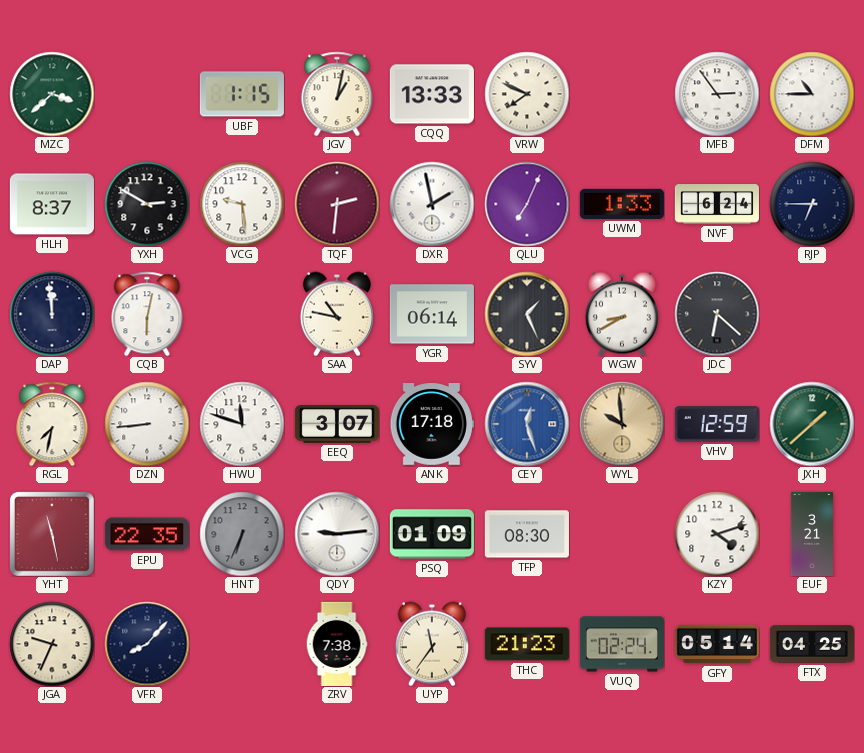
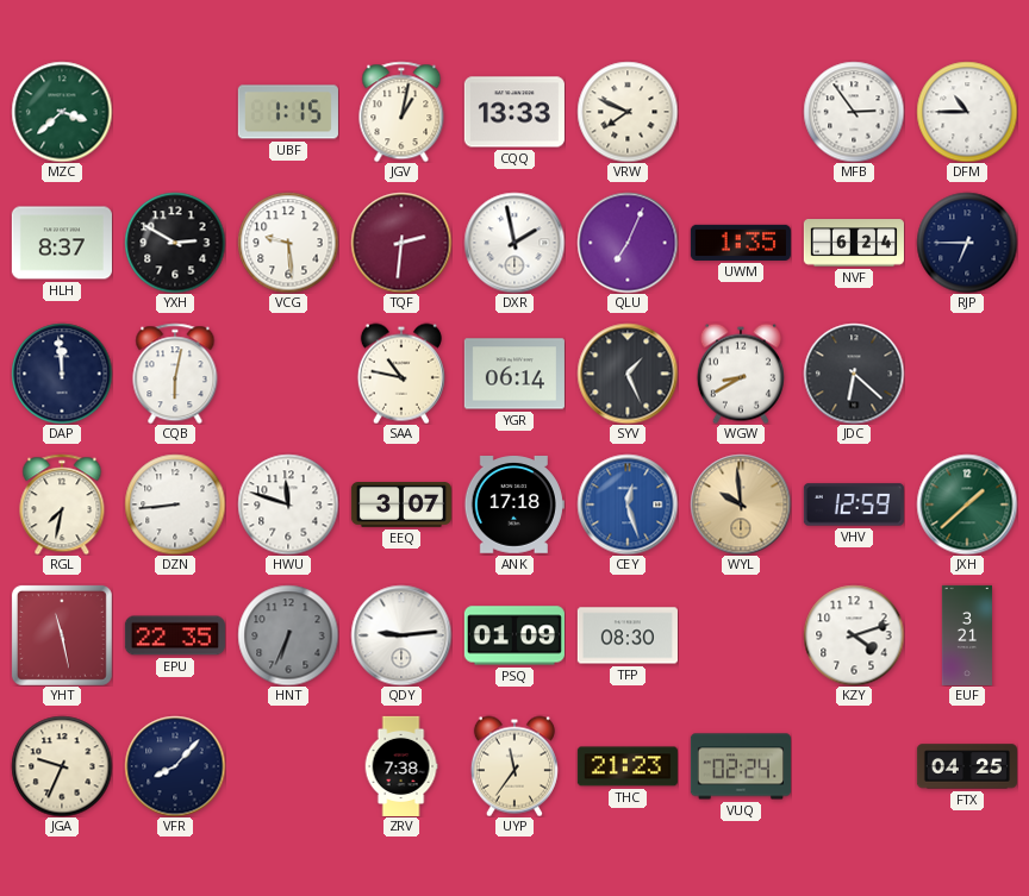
UWM: 1:33 -> 1:35 (741, 243)
GFY: 05:14 -> none (717, 644)
